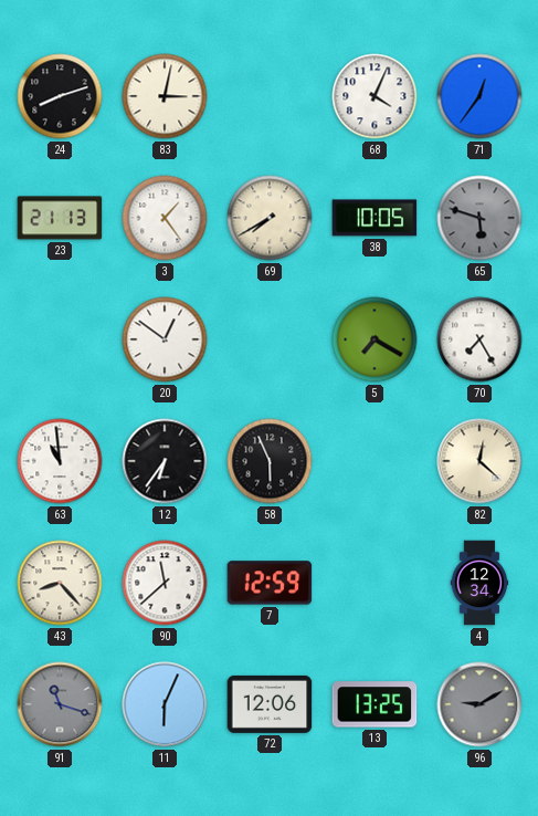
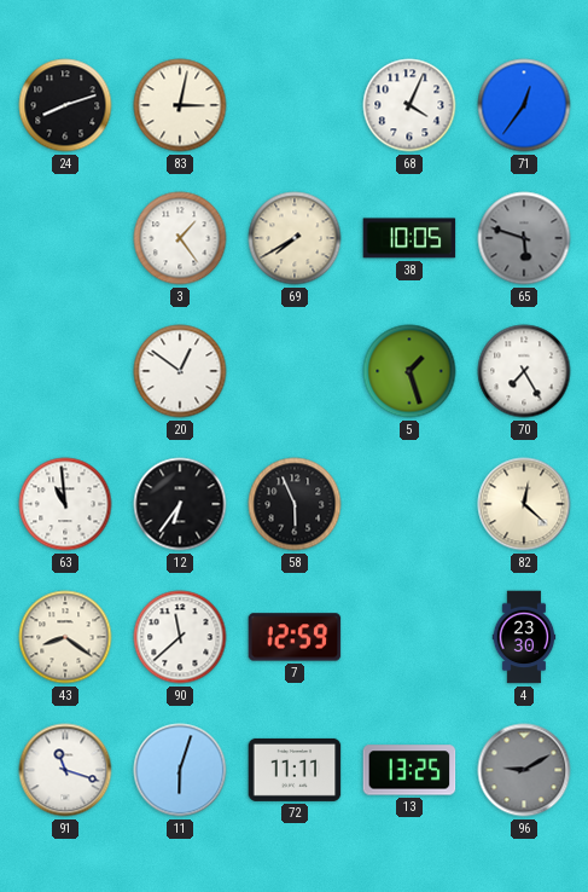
23: 21:13 -> none (60, 218)
5: 7:20 -> 1:27 (409, 371)
43: 8:23 -> 8:21 (65, 637)
4: 12:34 -> 23:30 (524, 637)
91 dial: grey -> white (65, 770)
11: 6:04 -> 6:03 (180, 770)
72: 12:06 -> 11:11 (295, 770)
